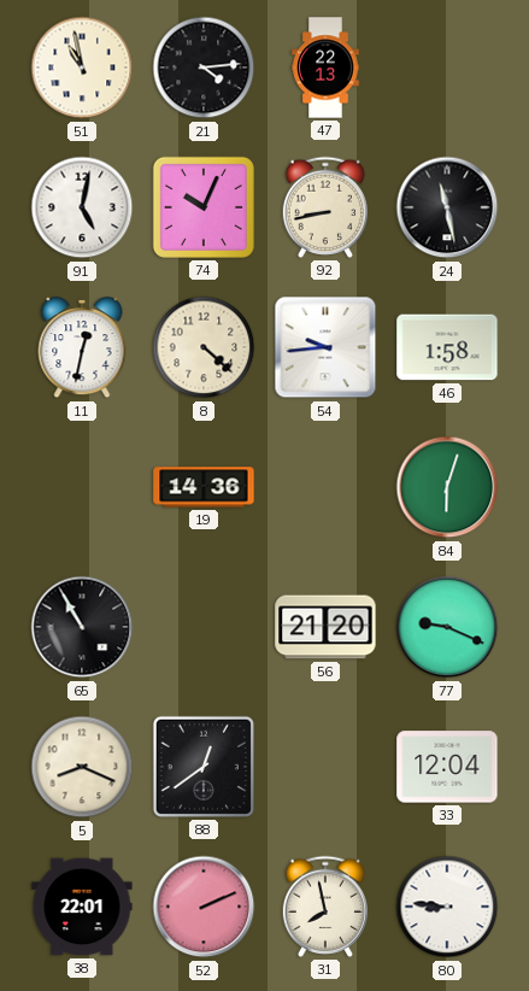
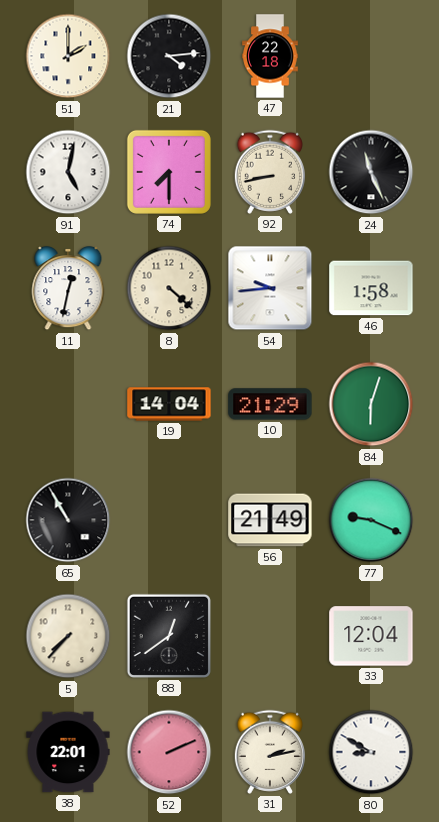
51: 10:58 -> 2:00 (68, 56)
47: 22:13 -> 22:18 (270, 56)
74: 10:04 -> 7:30 (169, 172)
24: 11:28 -> 11:26 (371, 172)
19: 14:36 -> 14:04 (169, 404)
10: none -> 21:29 (270, 404)
56: 21:20 -> 21:49 (270, 520)
5: 8:19 -> 7:37 (68, 636)
31: 7:58 -> 2:13 (269, 752)
80: 8:46 -> 8:50 (371, 752)
